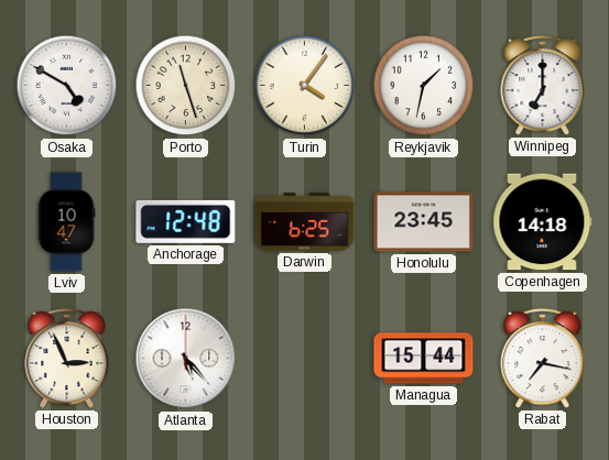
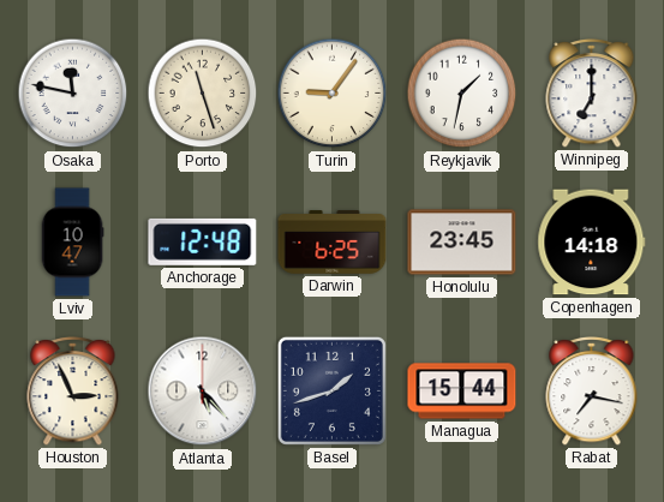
Osaka: 4:50 -> 11:47 (73, 94)
Turin: 4:06 -> 9:06 (333, 94)
Basel: none -> 1:42 (331, 390)
